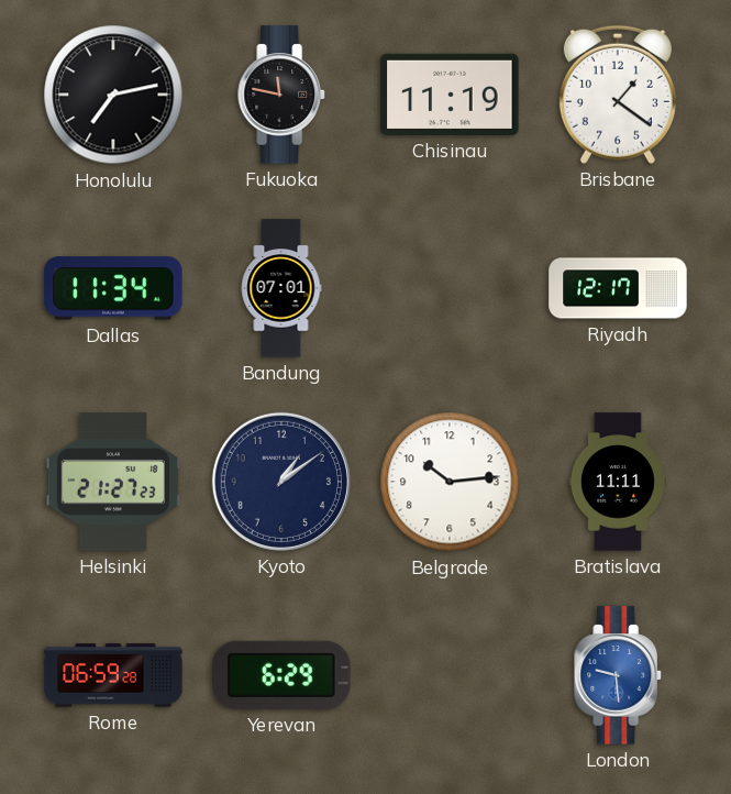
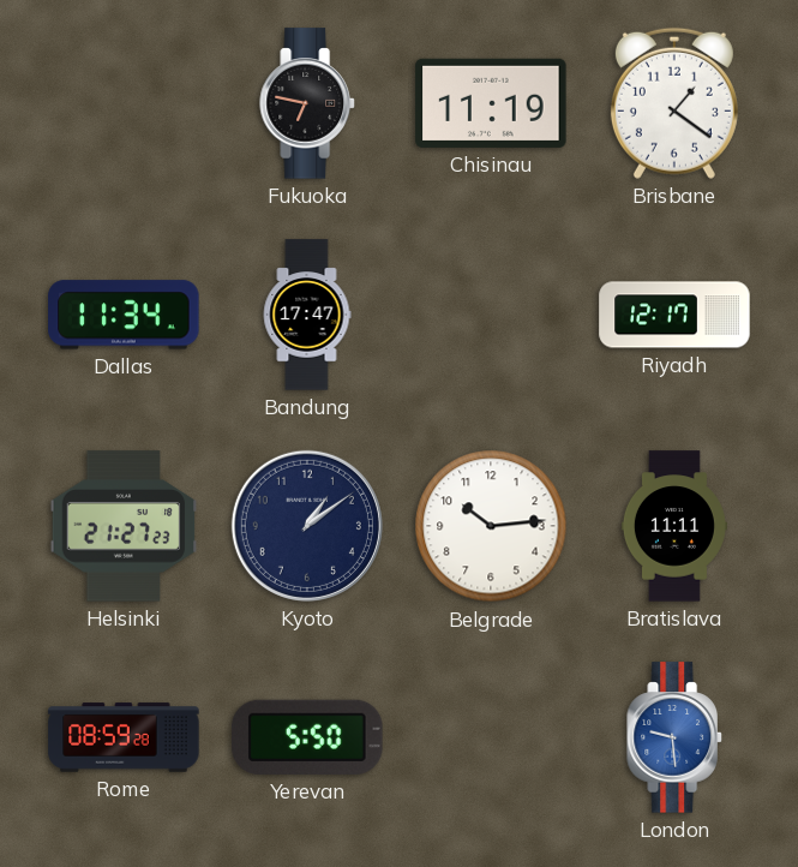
Honolulu: 7:13 -> none (113, 95)
Fukuoka: 11:47 -> 6:47 (307, 103)
Bandung: 07:01 -> 17:47 (307, 315)
Rome: 06:59 -> 08:59 (124, 737)
Yerevan: 6:29 -> 5:50 (307, 737)
